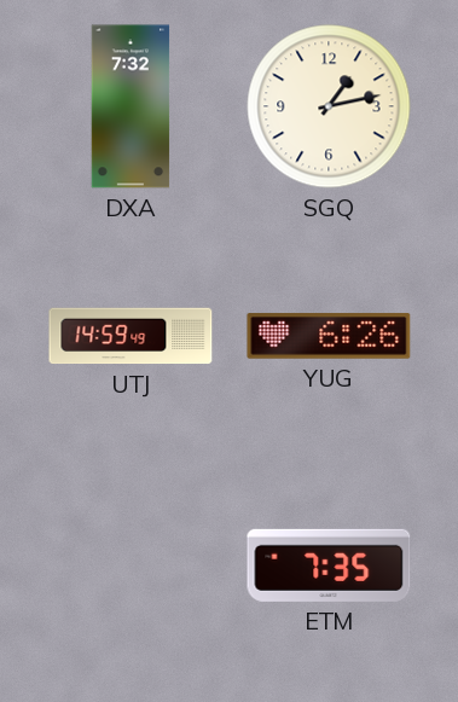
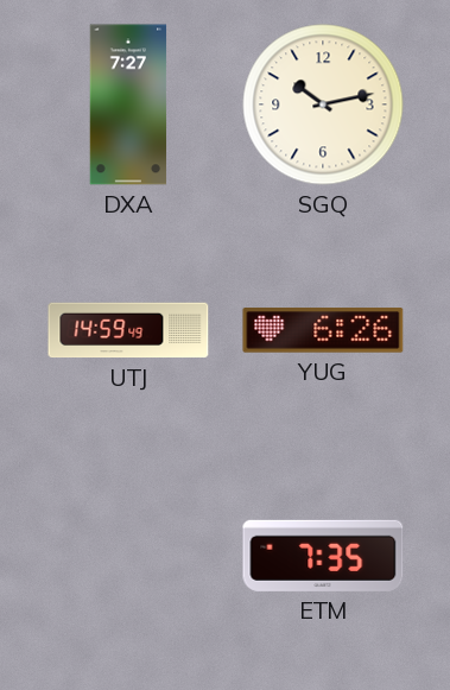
DXA: 7:32 -> 7:27 (128, 105)
SGQ: 1:13 -> 10:13 (323, 105)
